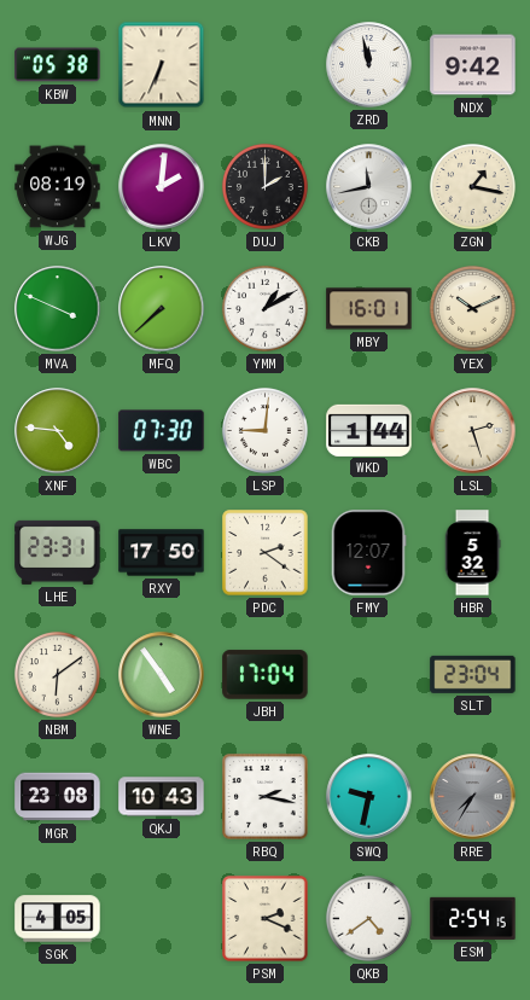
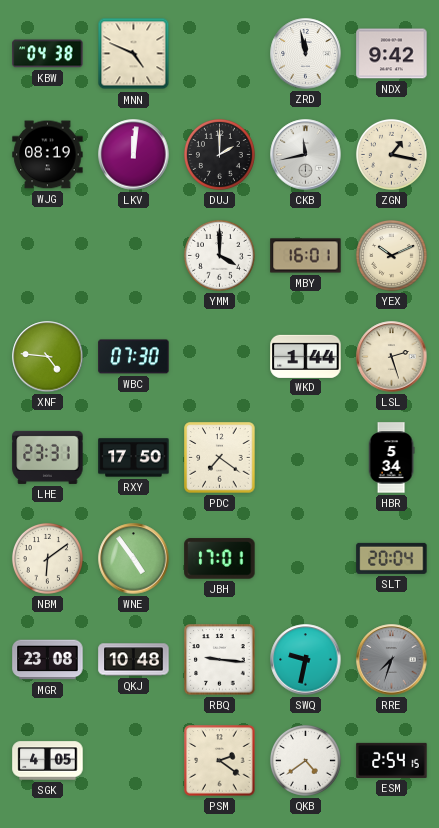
KBW: 05:38 -> 04:38 (48, 54)
MNN: 6:34 -> 4:49 (134, 54)
LKV: 2:01 -> 12:01 (134, 155)
MVA: 3:49 -> none (58, 309)
MFQ: 7:38 -> none (162, 309)
YMM: 1:10 -> 4:00 (219, 255)
LSP: 9:01 -> none (264, 430)
PDC: 2:21 -> 7:21 (220, 458)
FMY: 12:07 -> none (368, 553)
HBR: 5:32 -> 5:34 (391, 458)
JBH: 17:04 -> 17:01 (220, 559)
SLT: 23:04 -> 20:04 (392, 558)
QKJ: 10:43 -> 10:48 (134, 660)
RBQ: 2:17 -> 9:16 (220, 660)
RRE: 7:35 -> 7:33 (392, 660)
PSM: 2:19 -> 2:21 (220, 761)
